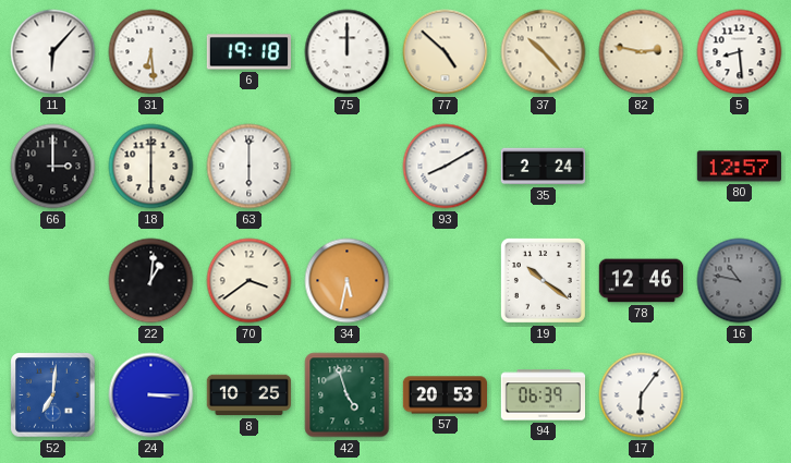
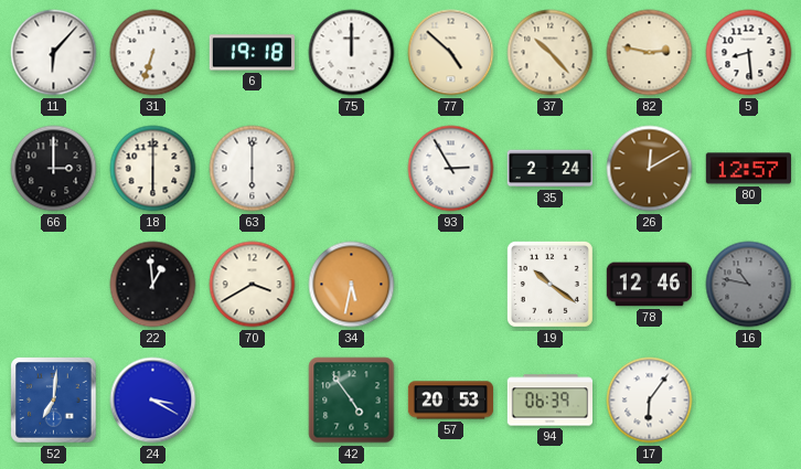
31: 6:29 -> 6:33 (153, 53)
93: 8:10 -> 2:55 (451, 169)
26: none -> 12:10 (650, 169)
22: 1:01 -> 12:59 (153, 285)
70: 3:39 -> 3:40 (253, 285)
24: 3:15 -> 3:20 (153, 401)
8: 10:25 -> none (248, 395)
42: 4:57 -> 4:54 (352, 401)
